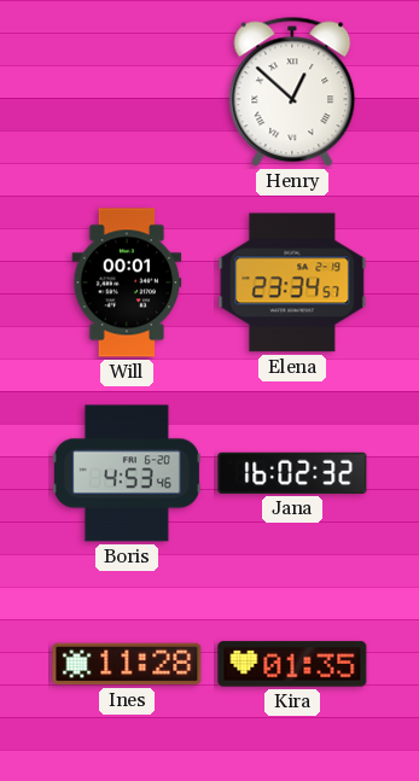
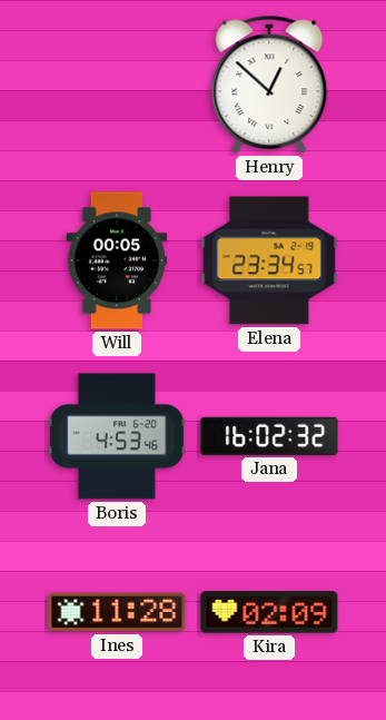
Will: 00:01 -> 00:05 (117, 260)
Kira: 01:35 -> 02:09 (269, 612)
